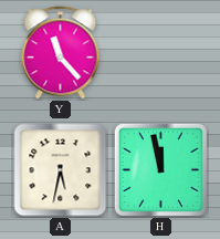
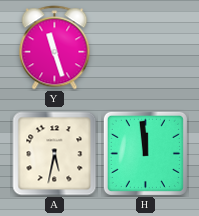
Y: 11:23 -> 11:27 (55, 48)
H: 11:58 -> 11:59 (145, 153)
